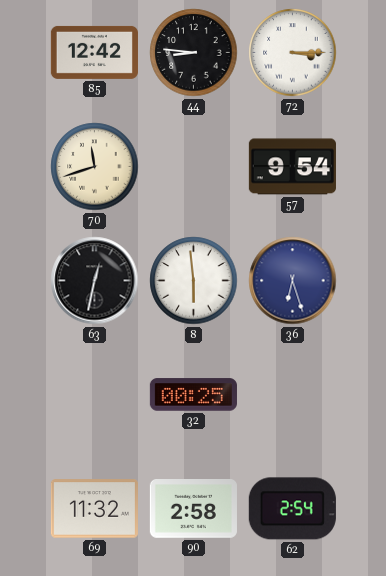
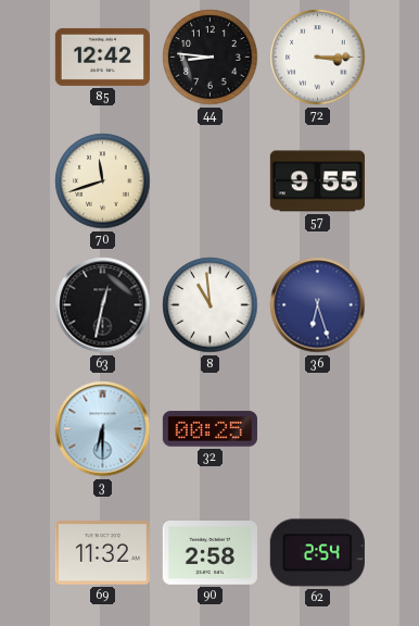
57: 9:54 -> 9:55 (317, 181)
8: 5:59 -> 10:59 (211, 305)
3: none -> 6:30 (103, 429)
